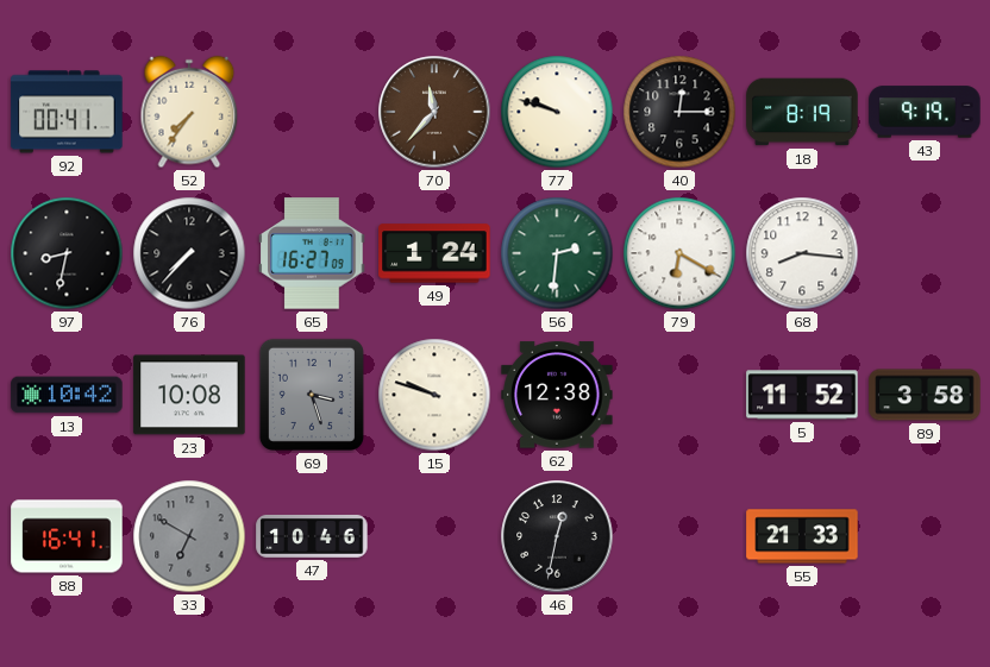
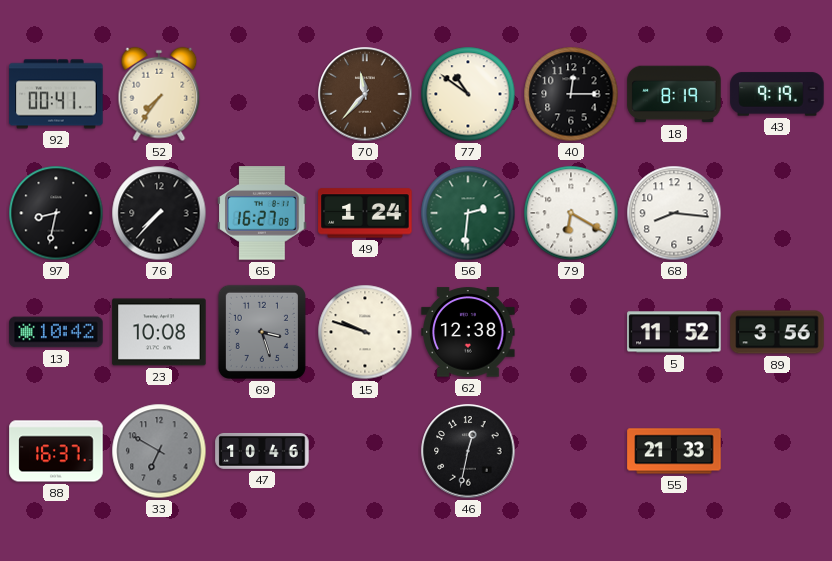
77: 9:48 -> 10:51 (468, 94)
89: 3:58 -> 3:56 (777, 332)
88: 16:41 -> 16:37 (56, 451)
